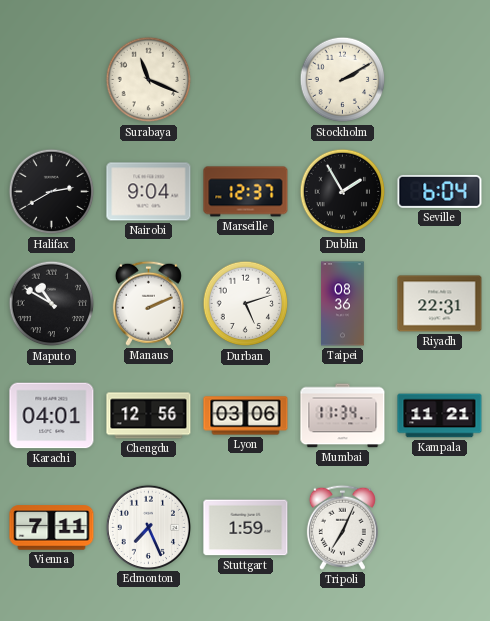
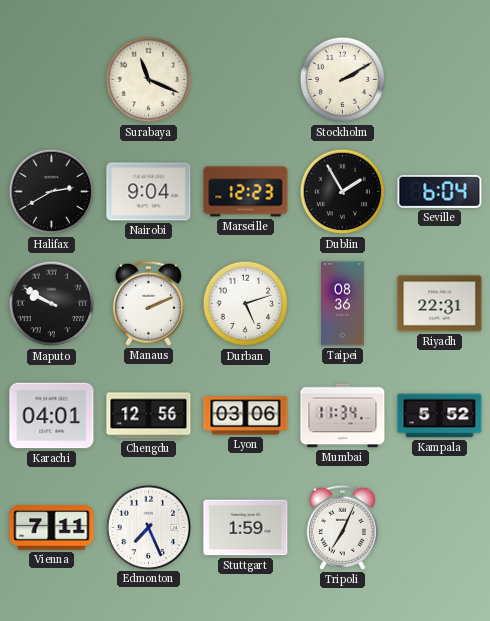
Marseille: 12:37 -> 12:23 (246, 192)
Maputo: 10:50 -> 9:50 (52, 304)
Kampala: 11:21 -> 5:52 (440, 416)
